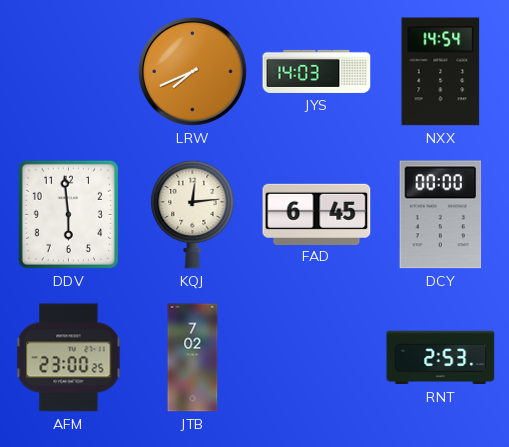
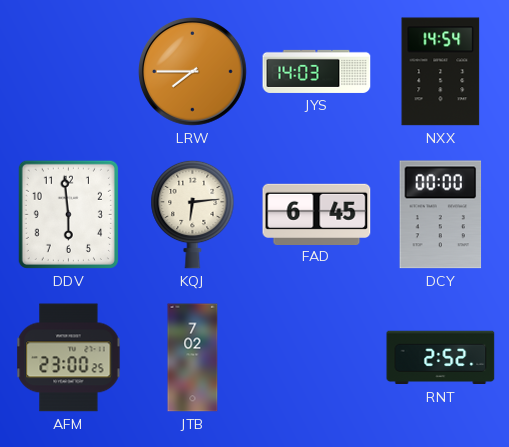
LRW: 7:41 -> 7:45 (192, 71)
KQJ: 12:14 -> 6:14 (193, 214)
RNT: 2:53 -> 2:52 (441, 358)
